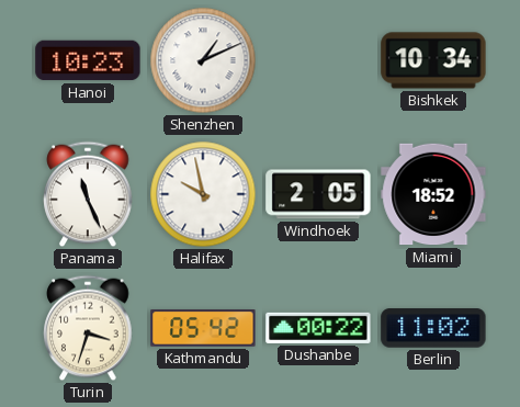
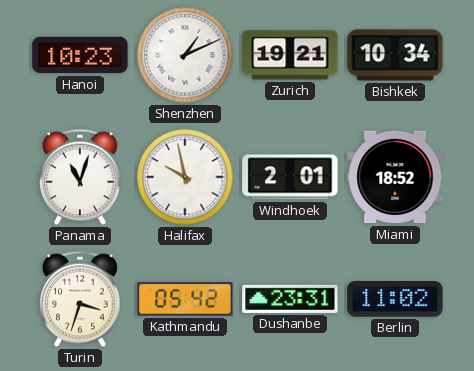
Zurich: none -> 19:21 (290, 55)
Panama: 11:26 -> 11:03 (80, 177)
Windhoek: 2:05 -> 2:01 (290, 177)
Dushanbe: 00:22 -> 23:31 (290, 299)
